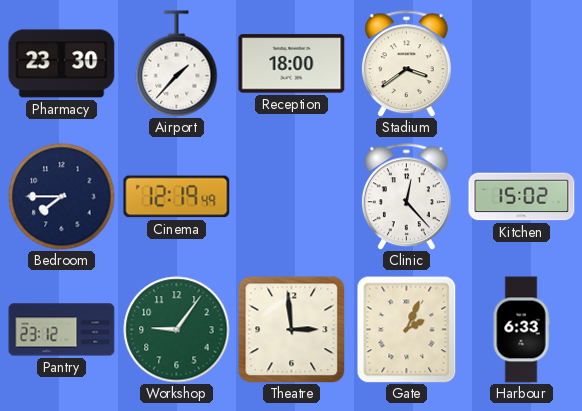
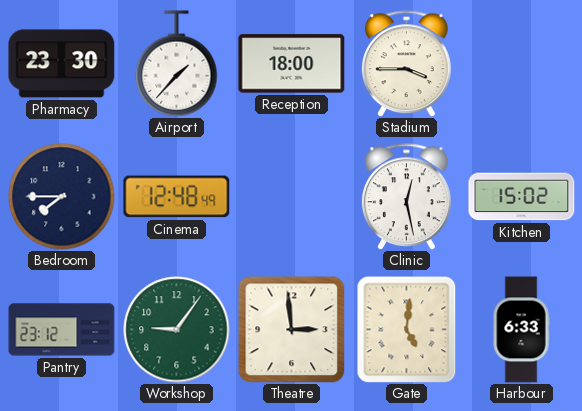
Stadium: 3:39 -> 3:45 (406, 64)
Cinema: 12:19 -> 12:48 (177, 197)
Clinic: 12:23 -> 12:28 (406, 197)
Gate: 2:04 -> 5:01 (407, 329)
